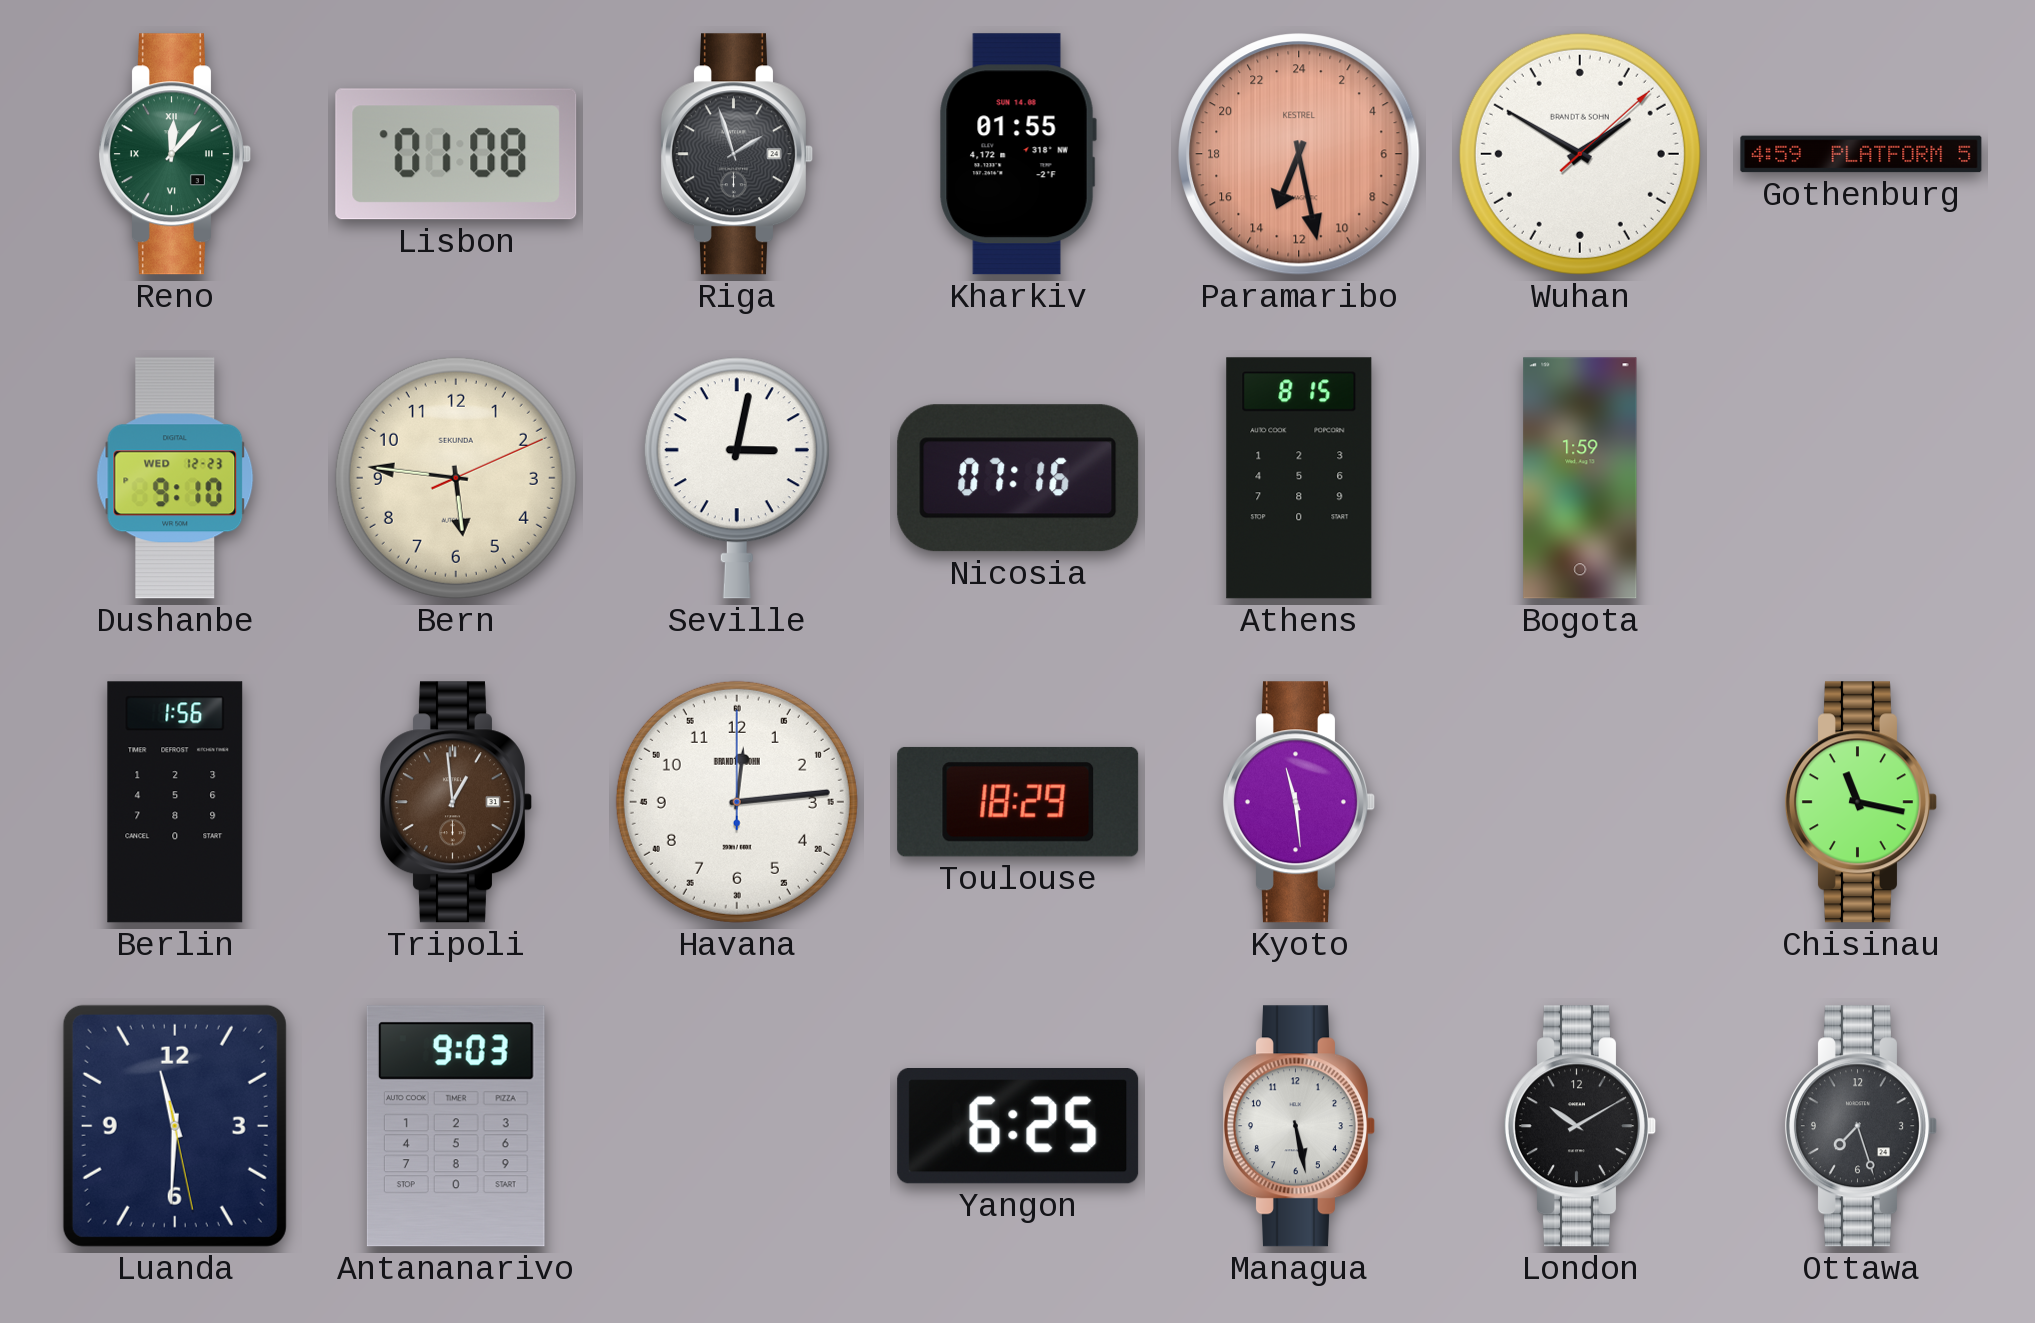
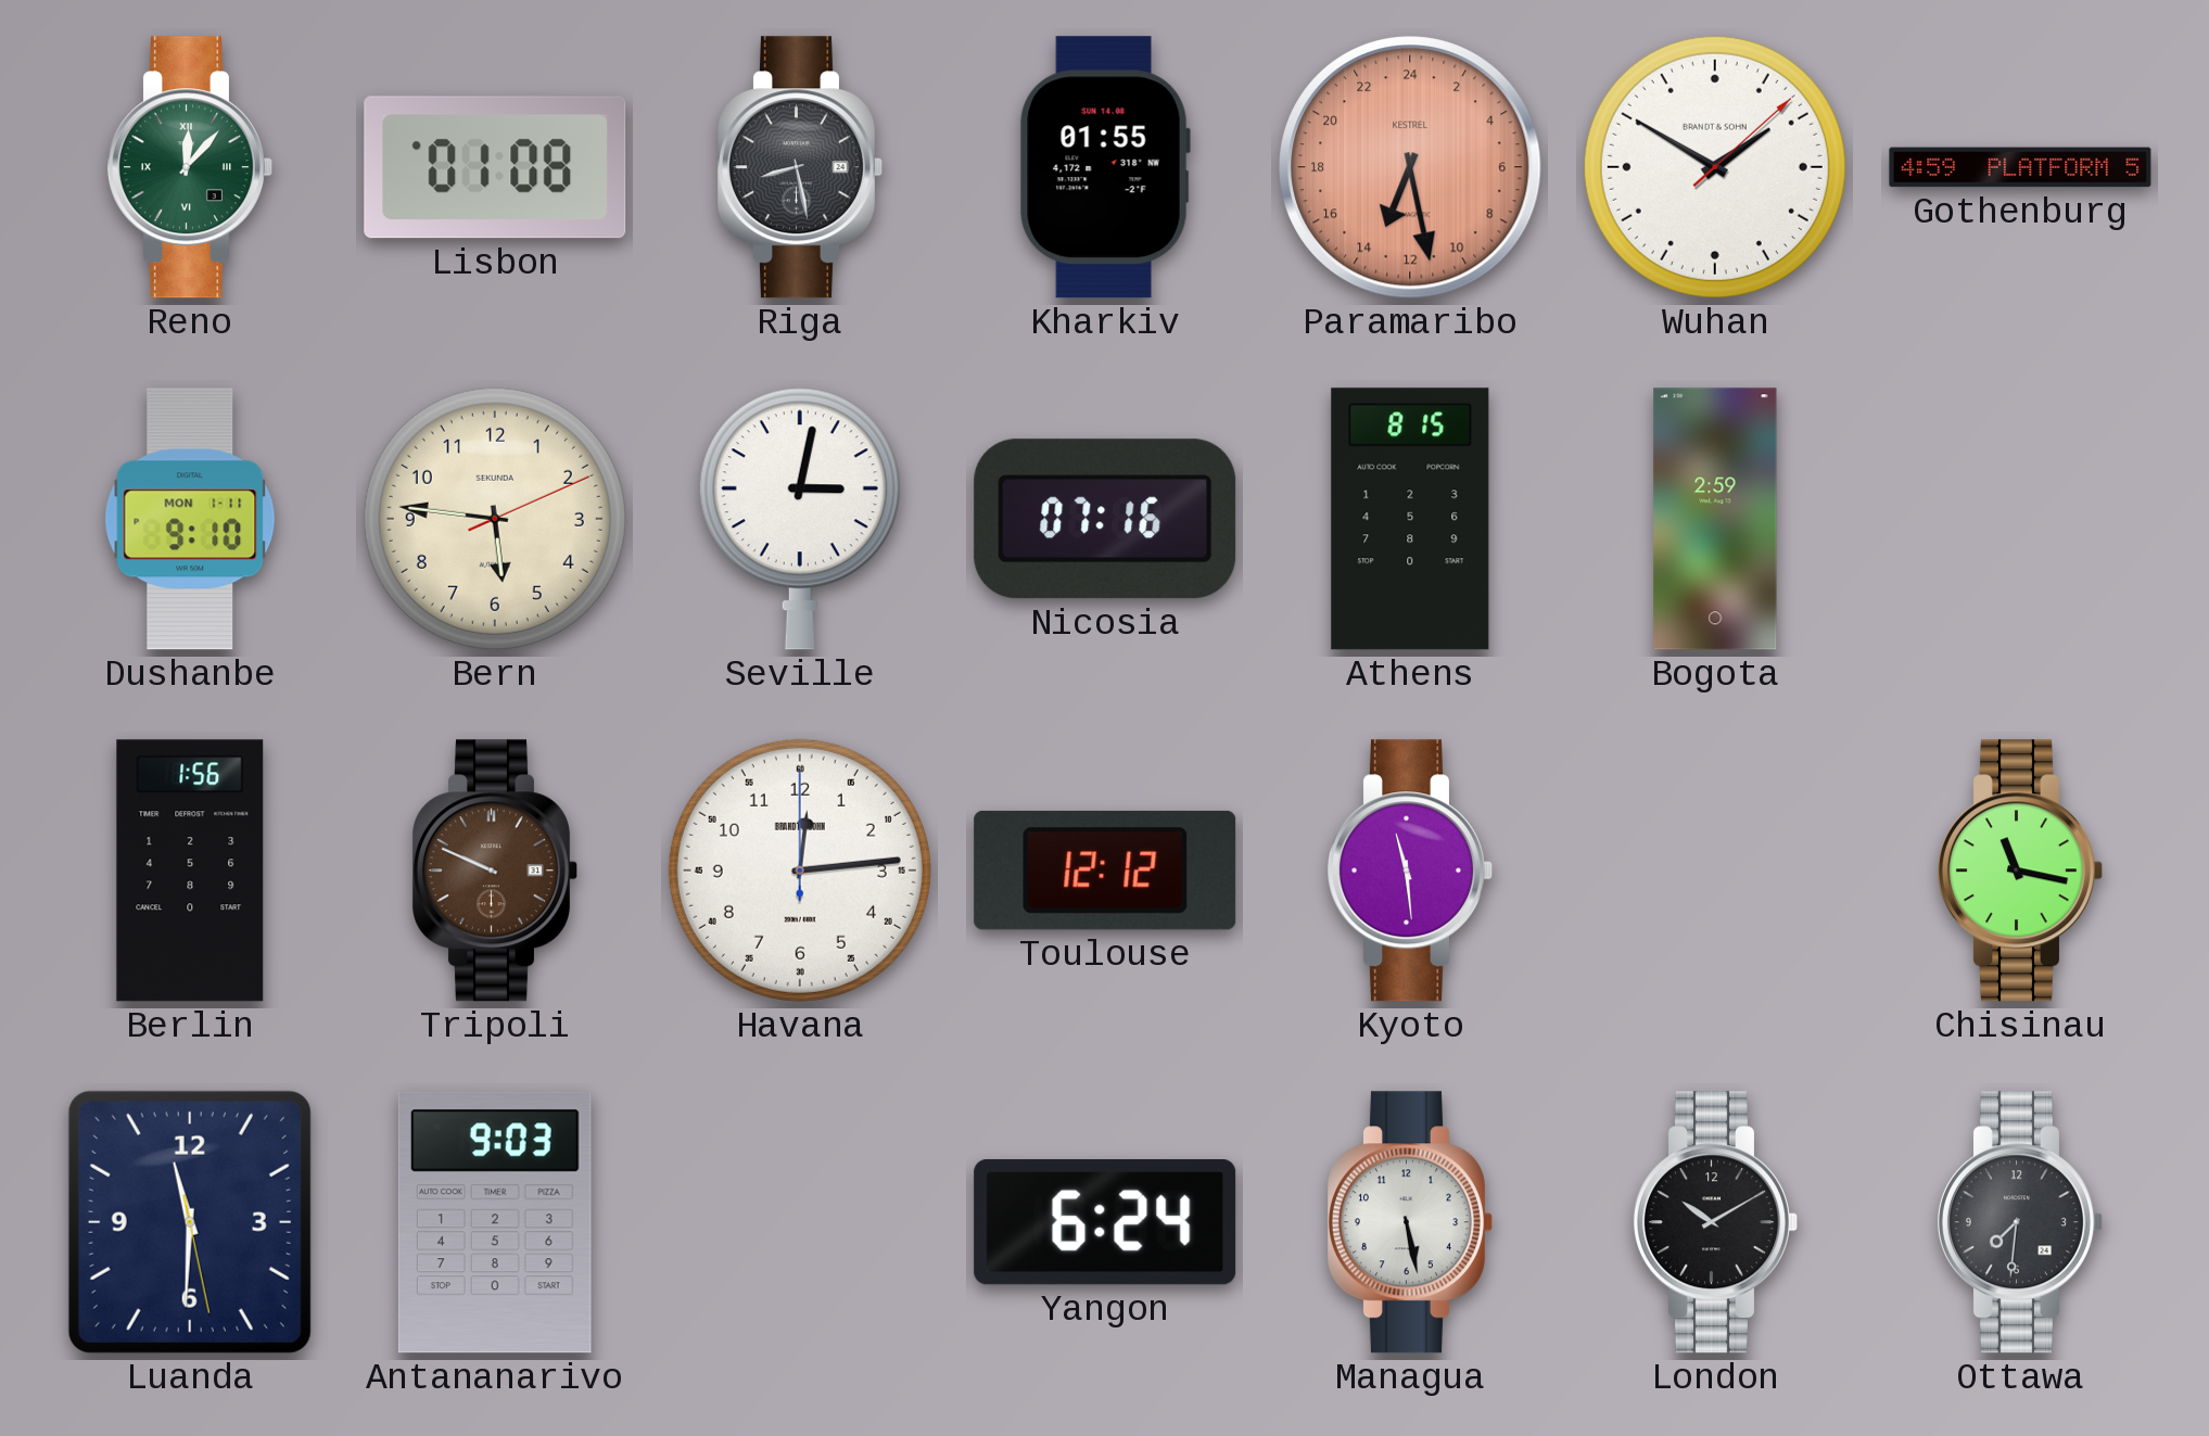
Riga: 1:57 -> 8:28 (800, 167)
Dushanbe date: WED 12-23 -> MON 1-11 (190, 519)
Bogota: 1:59 -> 2:59 (1715, 519)
Tripoli: 12:59 -> 9:49 (495, 871)
Toulouse: 18:29 -> 12:12 (1105, 871)
Yangon: 6:25 -> 6:24 (1105, 1223)
Ottawa: 7:27 -> 7:31 (2020, 1222)
